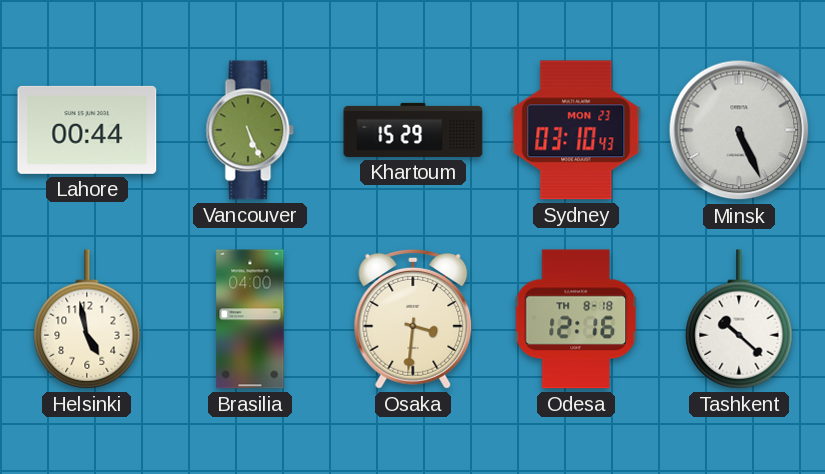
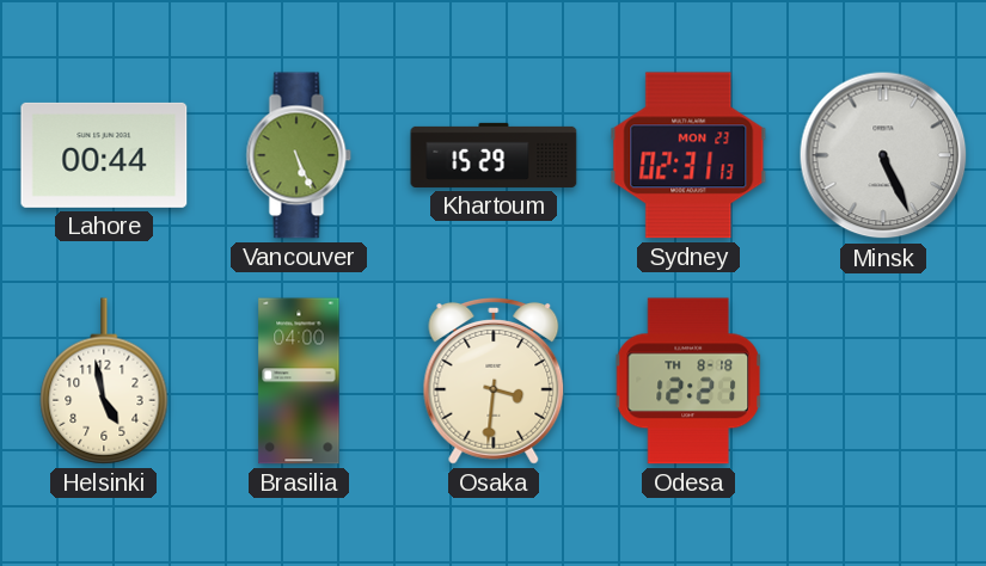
Sydney: 03:10 -> 02:31 (688, 155)
Odesa: 12:16 -> 12:21 (688, 381)
Tashkent: 10:22 -> none (739, 319)
